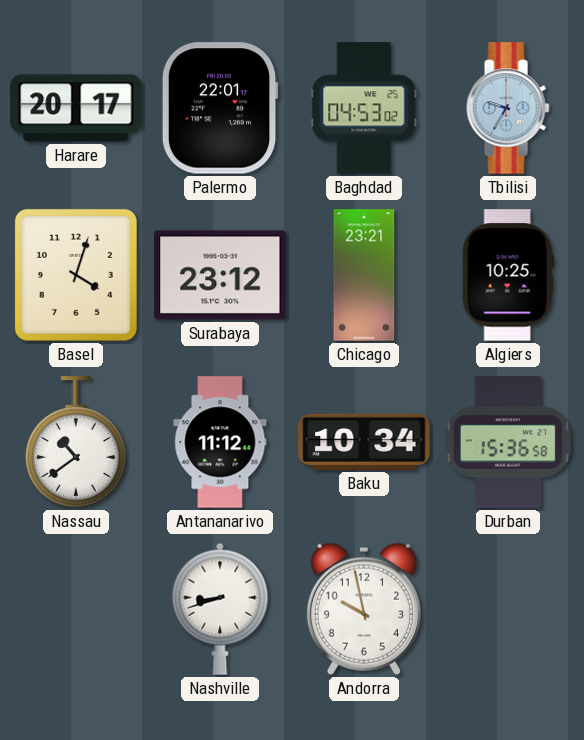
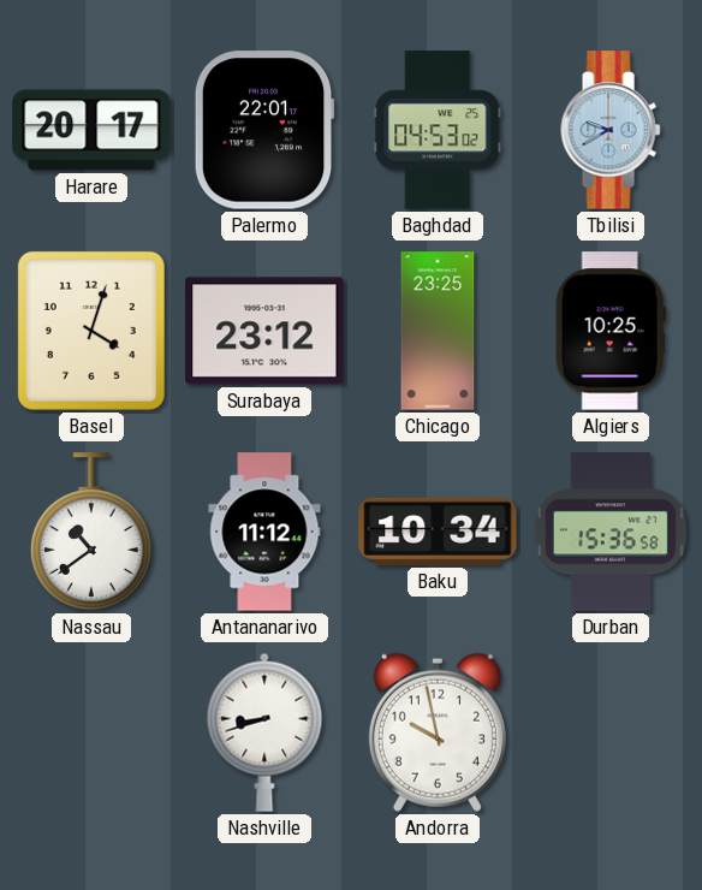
Tbilisi: 9:35 -> 9:40 (611, 130)
Chicago: 23:21 -> 23:25 (438, 331)
